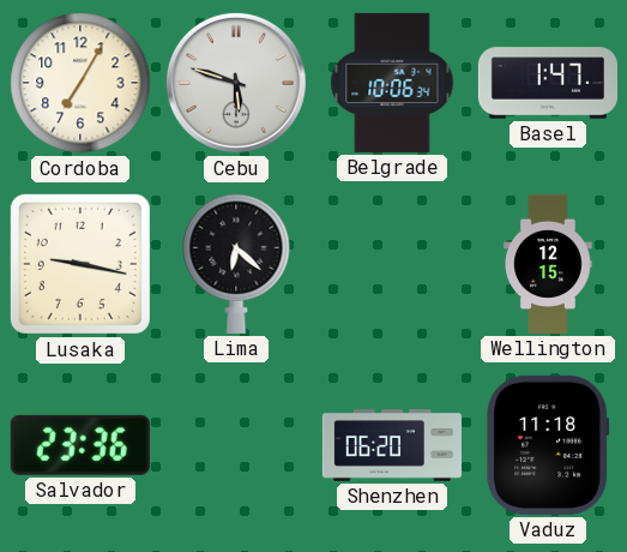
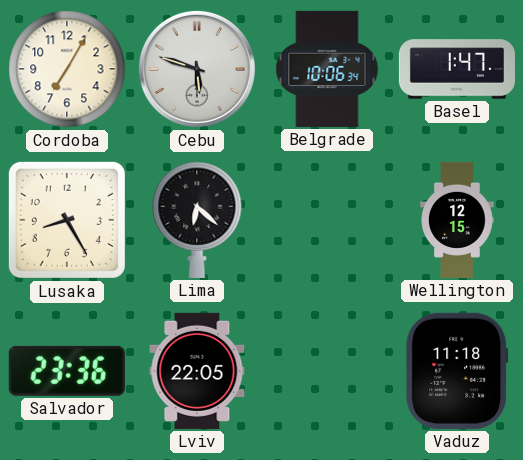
Lusaka: 9:17 -> 8:25 (67, 220)
Lviv: none -> 22:05 (197, 371)
Shenzhen: 06:20 -> none (392, 446)
